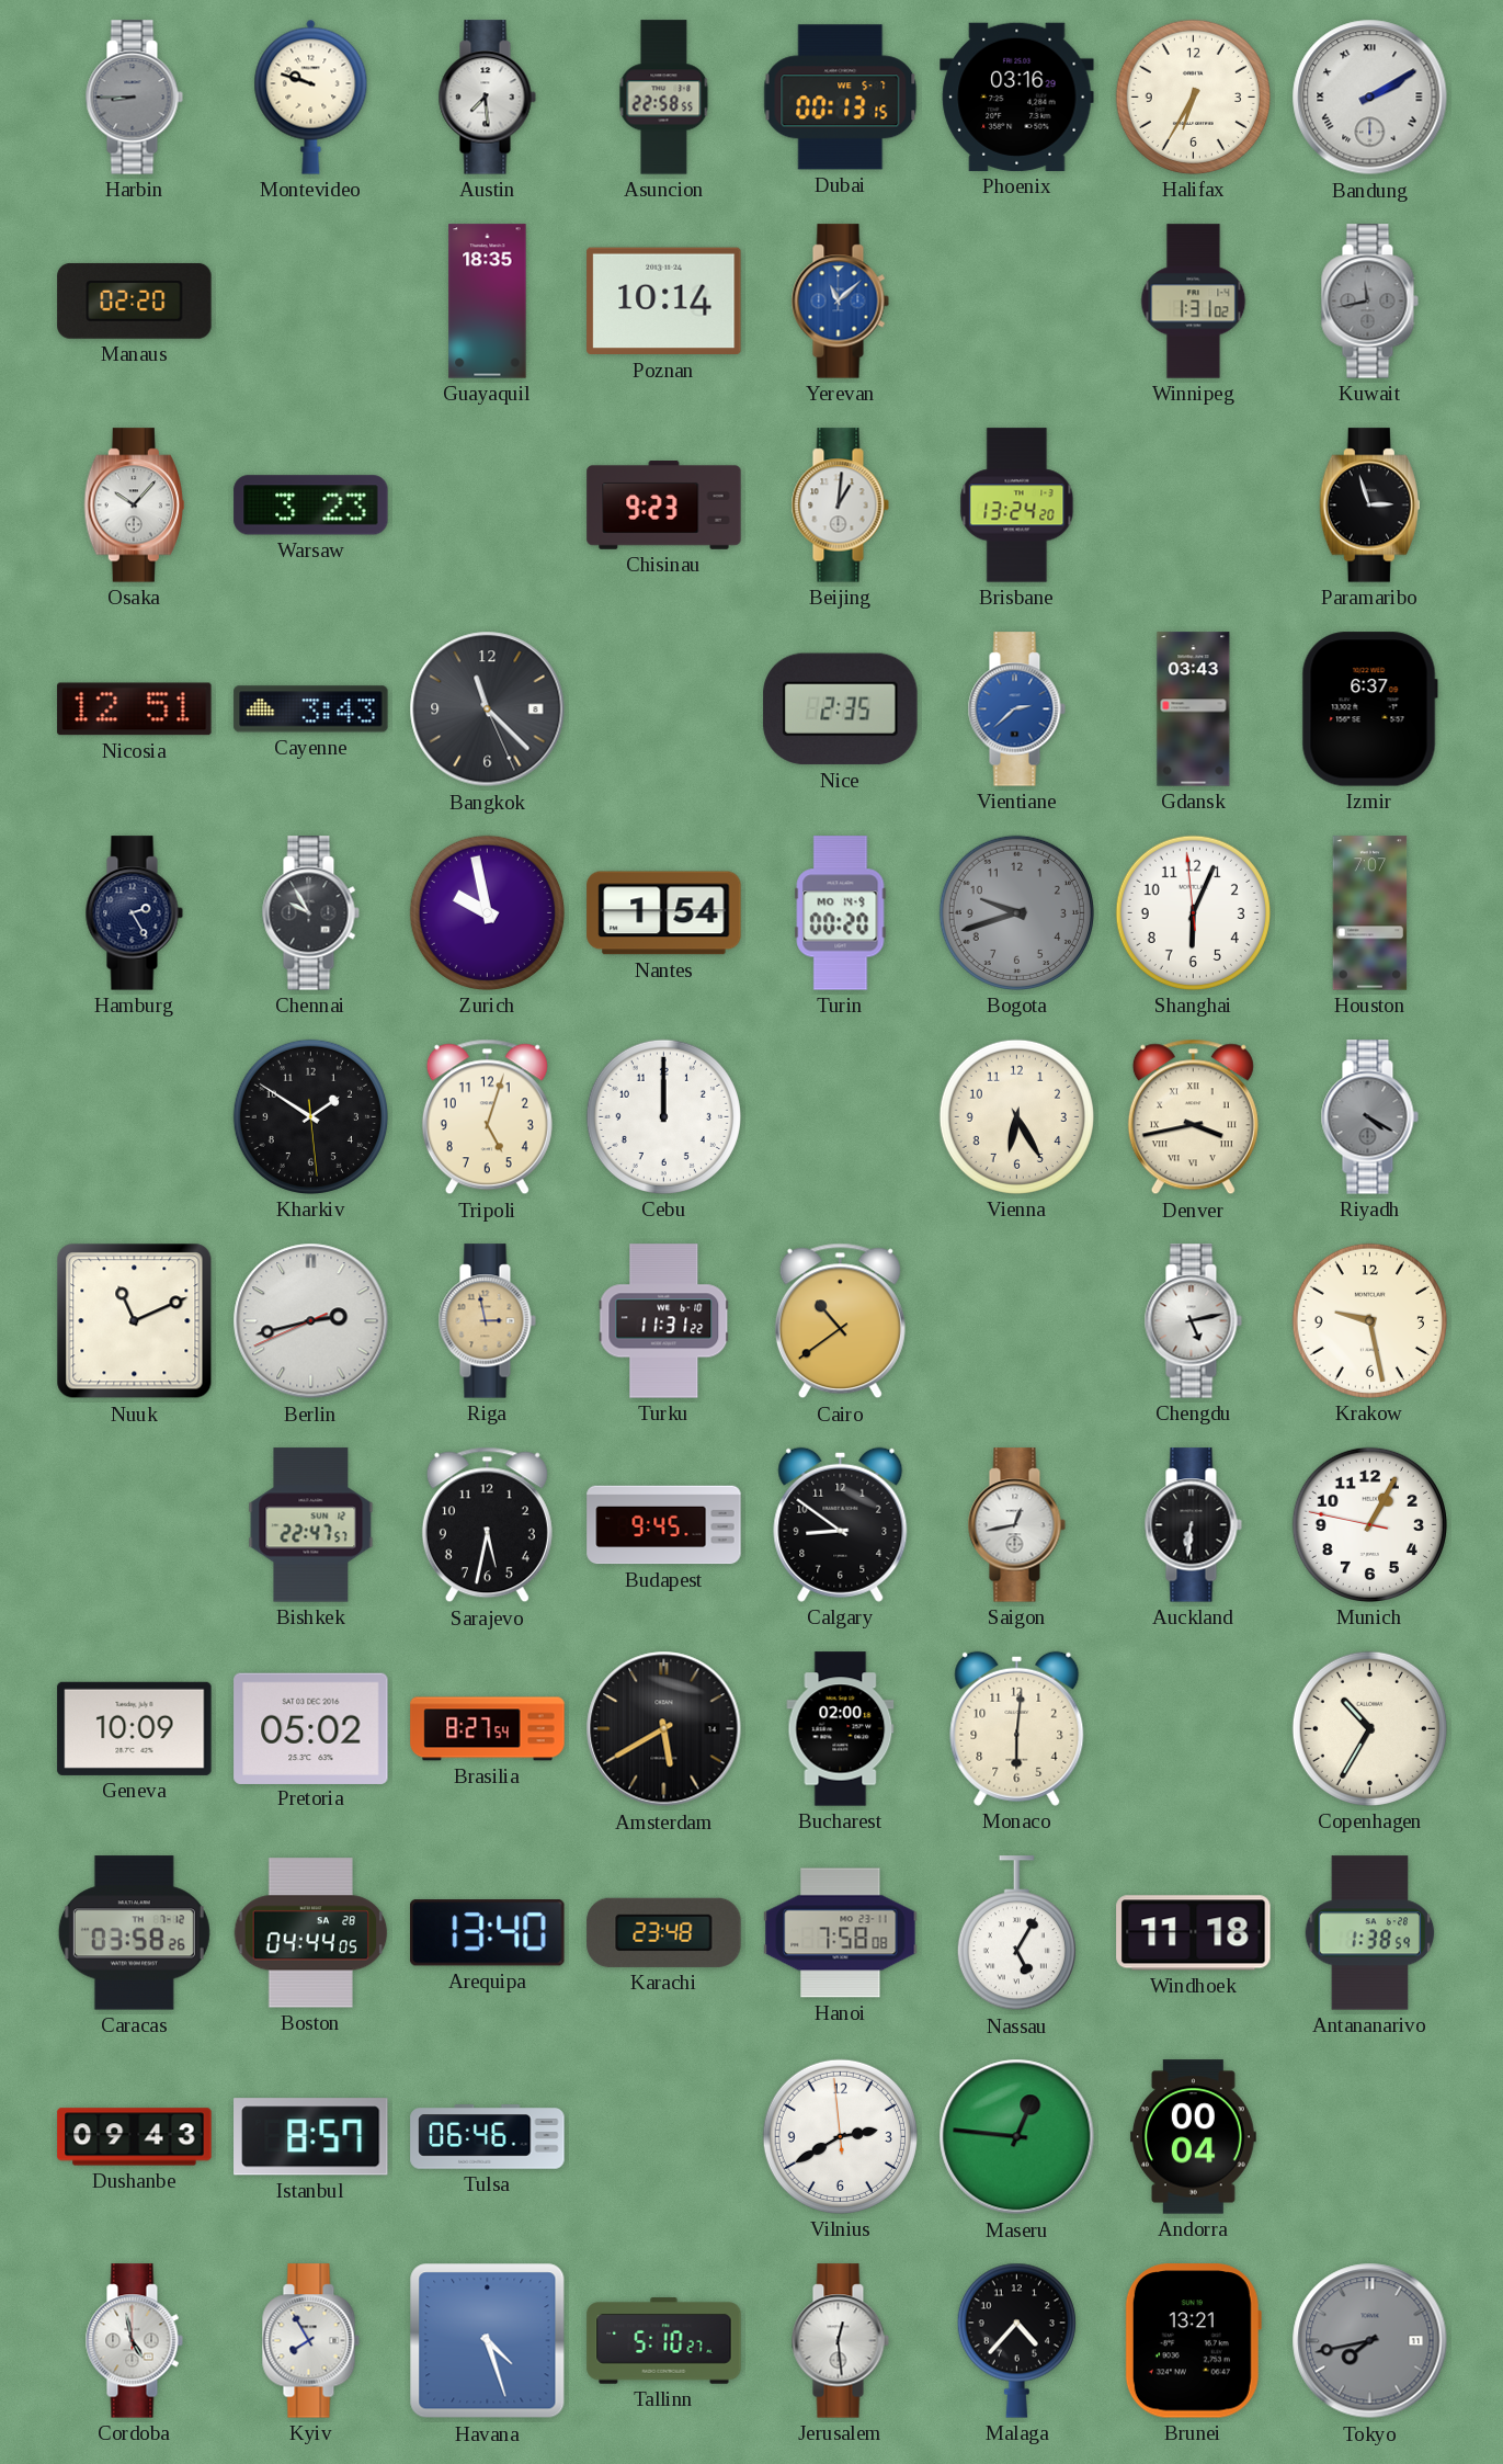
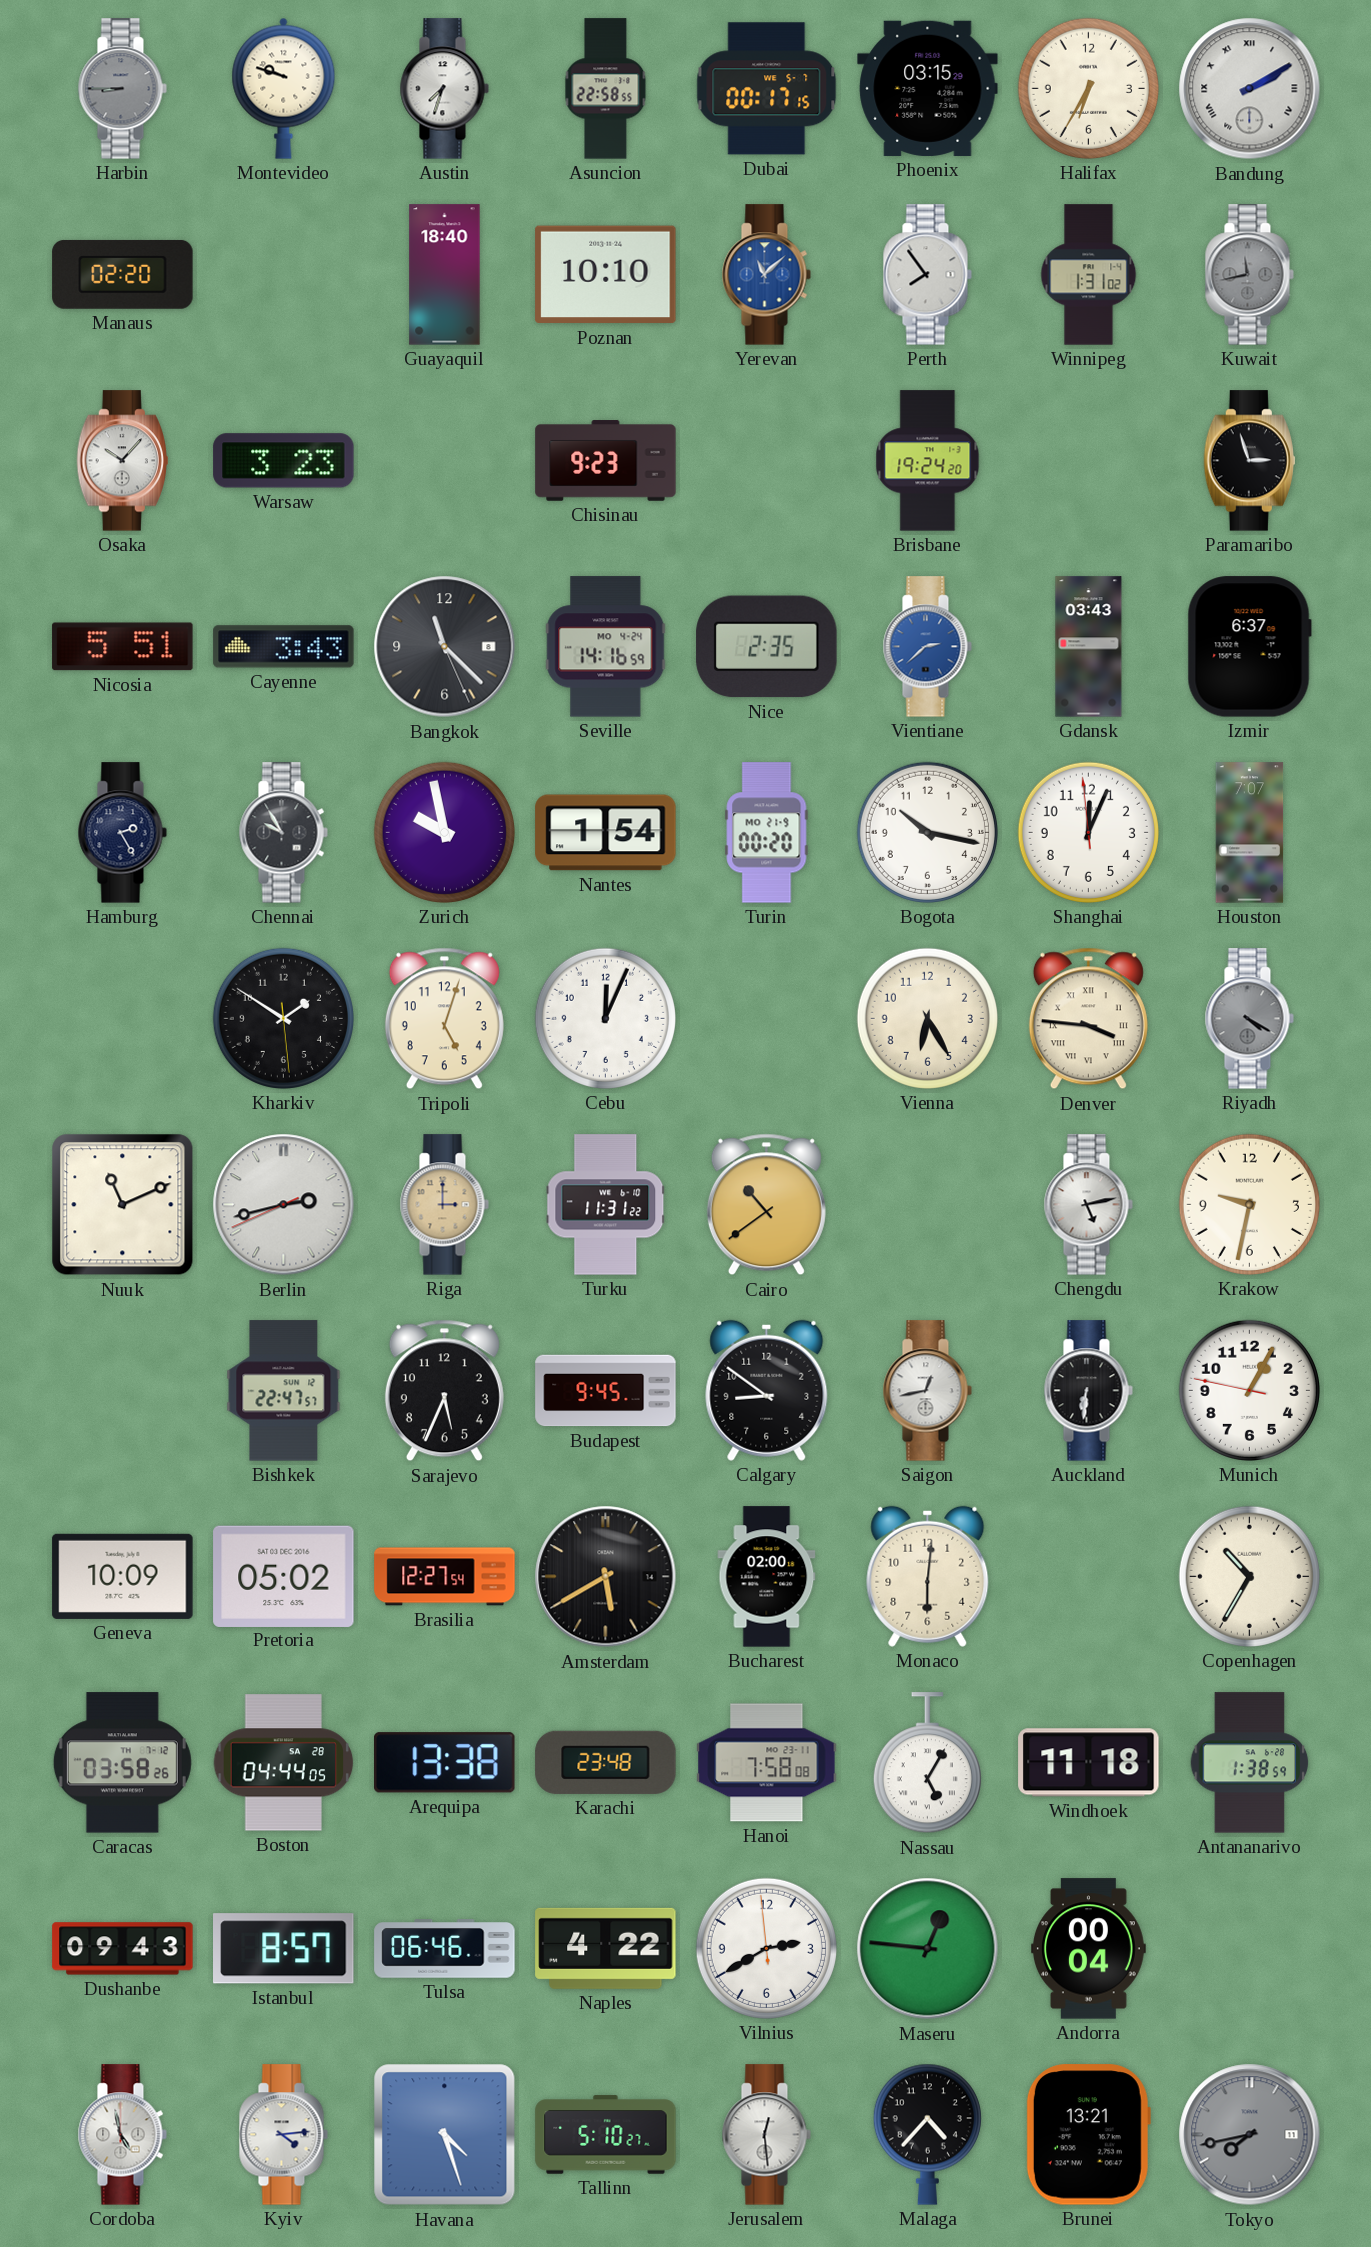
Austin: 7:29 -> 7:33 (444, 89)
Dubai: 00:13 -> 00:17 (767, 89)
Phoenix: 03:16 -> 03:15 (928, 88)
Guayaquil: 18:35 -> 18:40 (445, 275)
Poznan: 10:14 -> 10:10 (606, 275)
Perth: none -> 7:54 (927, 275)
Beijing: 1:01 -> none (840, 506)
Brisbane: 13:24 -> 19:24 (928, 461)
Nicosia: 12:51 -> 5:51 (123, 647)
Seville: none -> 14:16 (606, 647)
Turin date: MO 14-9 -> MO 21-9 (767, 833)
Bogota: 9:42 -> 10:17 (927, 832)
Bogota dial: grey -> white (927, 832)
Shanghai: 6:03 -> 12:03 (1088, 832)
Cebu: 12:00 -> 12:04 (605, 1018)
Denver: 3:43 -> 3:46 (1088, 1019)
Riga: 2:58 -> 3:00 (444, 1205)
Krakow: 9:28 -> 9:32 (1249, 1204)
Sarajevo: 5:32 -> 5:34 (444, 1391)
Brasilia: 8:27 -> 12:27 (445, 1577)
Arequipa: 13:40 -> 13:38 (445, 1763)
Naples: none -> 4:22 (606, 1948)
Kyiv: 7:55 -> 4:14 (283, 2135)
